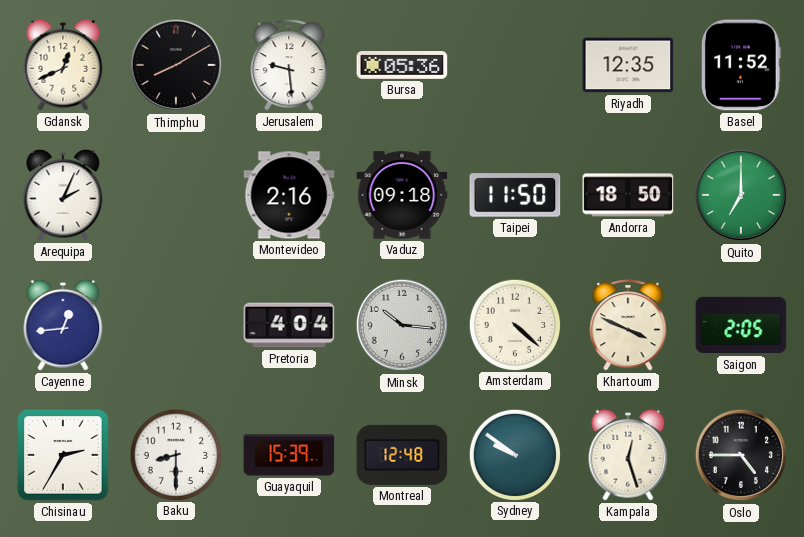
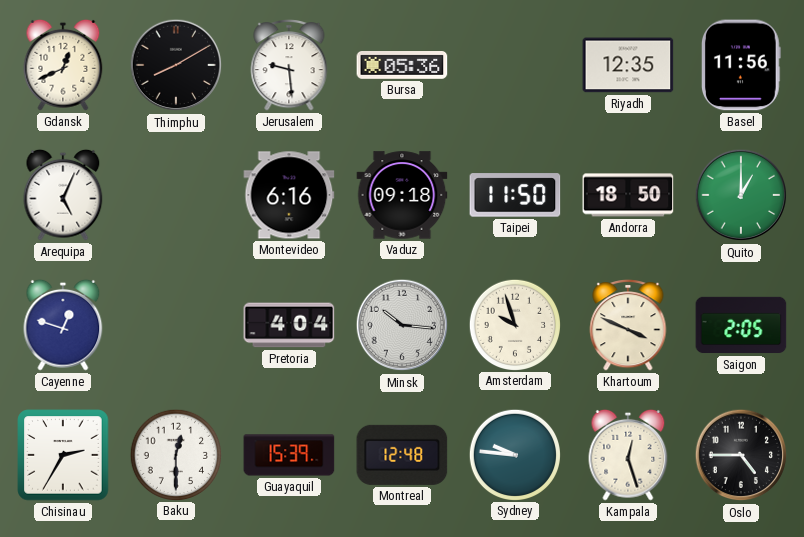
Basel: 11:52 -> 11:56 (742, 65)
Arequipa: 2:04 -> 5:04 (63, 195)
Montevideo: 2:16 -> 6:16 (289, 195)
Quito: 7:00 -> 1:00 (741, 195)
Cayenne: 12:44 -> 12:48 (63, 325)
Amsterdam: 4:22 -> 9:57 (514, 324)
Baku: 8:30 -> 12:30 (175, 454)
Sydney: 9:51 -> 9:46 (514, 454)
